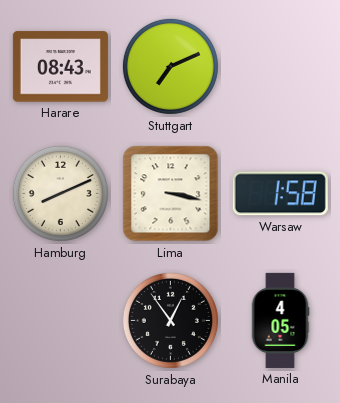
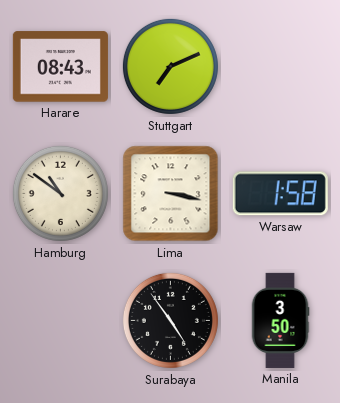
Hamburg: 8:11 -> 10:51 (60, 193)
Surabaya: 12:54 -> 4:54 (170, 320)
Manila: 4:05 -> 3:50 (280, 320)
